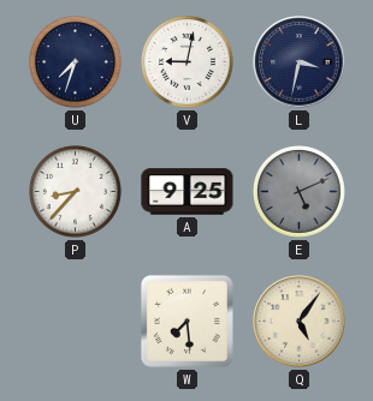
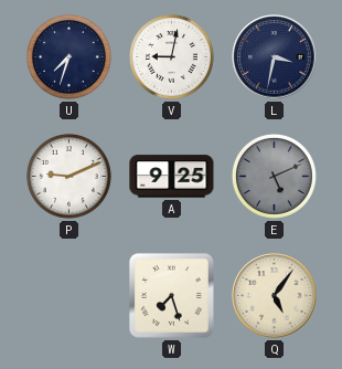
P: 8:37 -> 9:11 (70, 177)
W: 7:29 -> 7:27 (171, 295)
